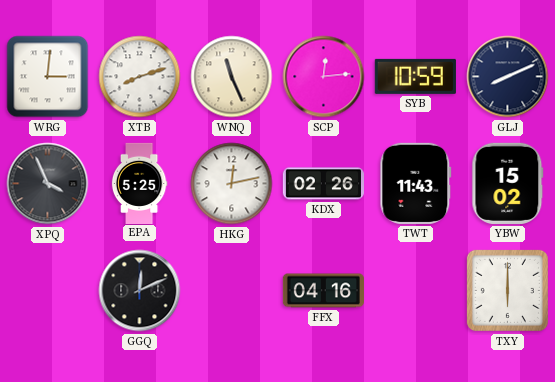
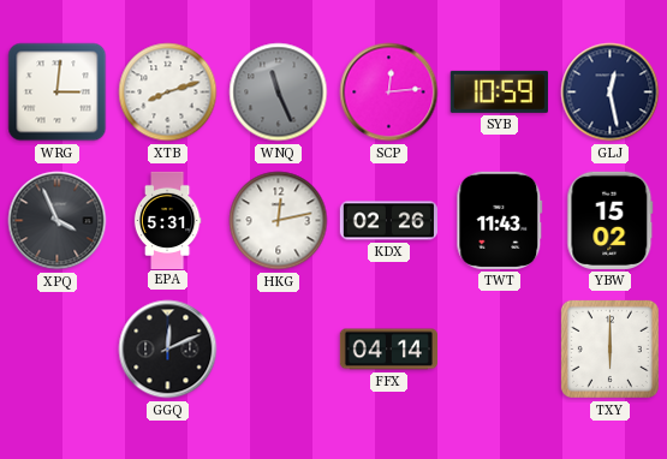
WNQ dial: cream -> grey (279, 93)
GLJ: 8:11 -> 12:28 (611, 93)
EPA: 5:25 -> 5:31 (167, 220)
FFX: 04:16 -> 04:14 (388, 350)
